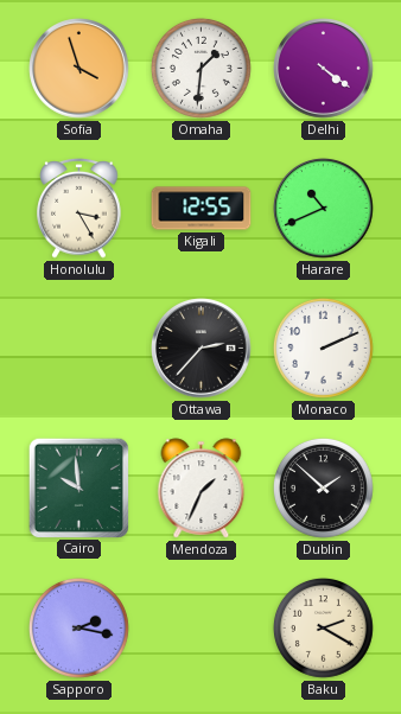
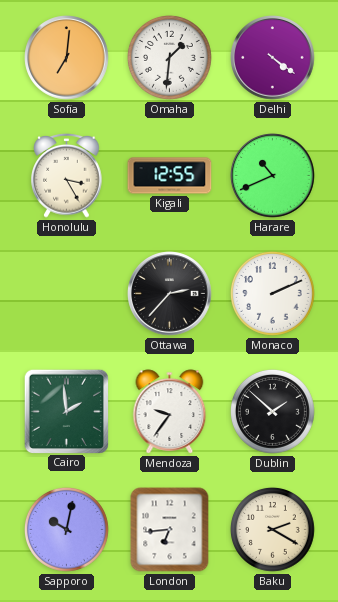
Sofia: 3:57 -> 7:01 (67, 58)
Cairo: 9:59 -> 1:59 (66, 411)
Mendoza: 1:34 -> 9:36 (170, 412)
Sapporo: 2:17 -> 10:02 (66, 529)
London: none -> 6:44 (170, 530)
